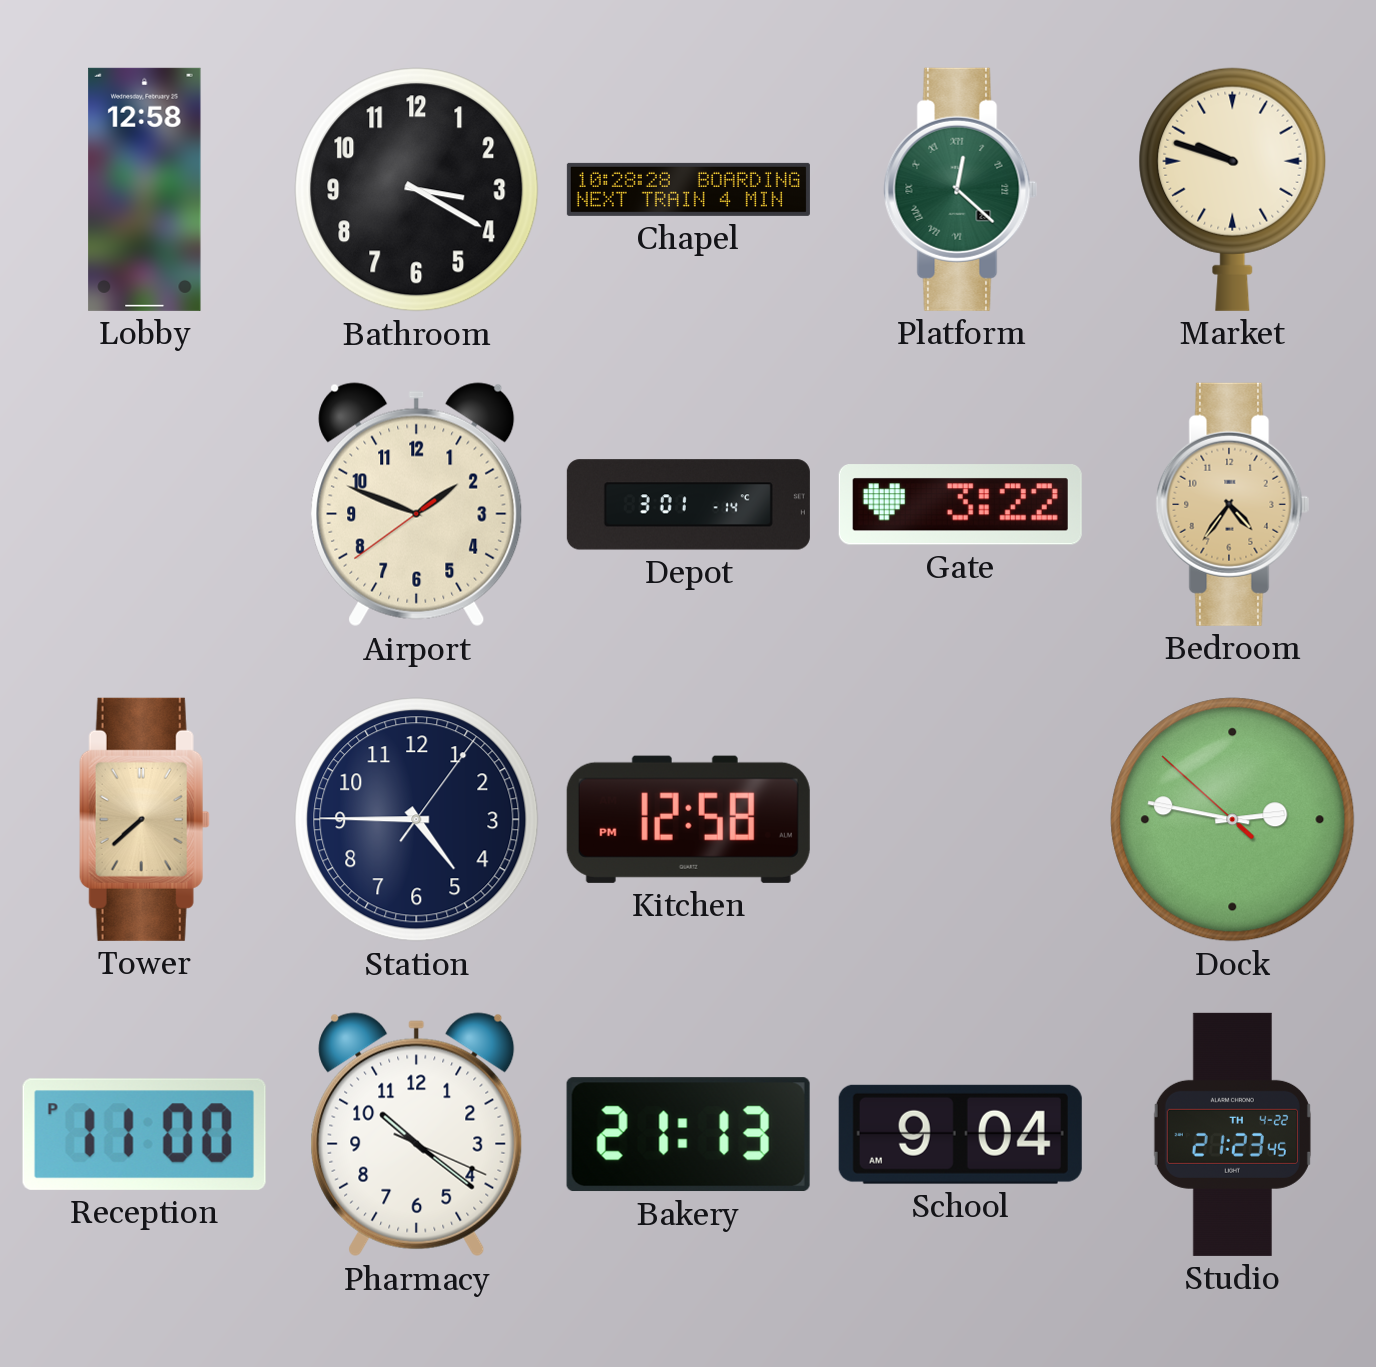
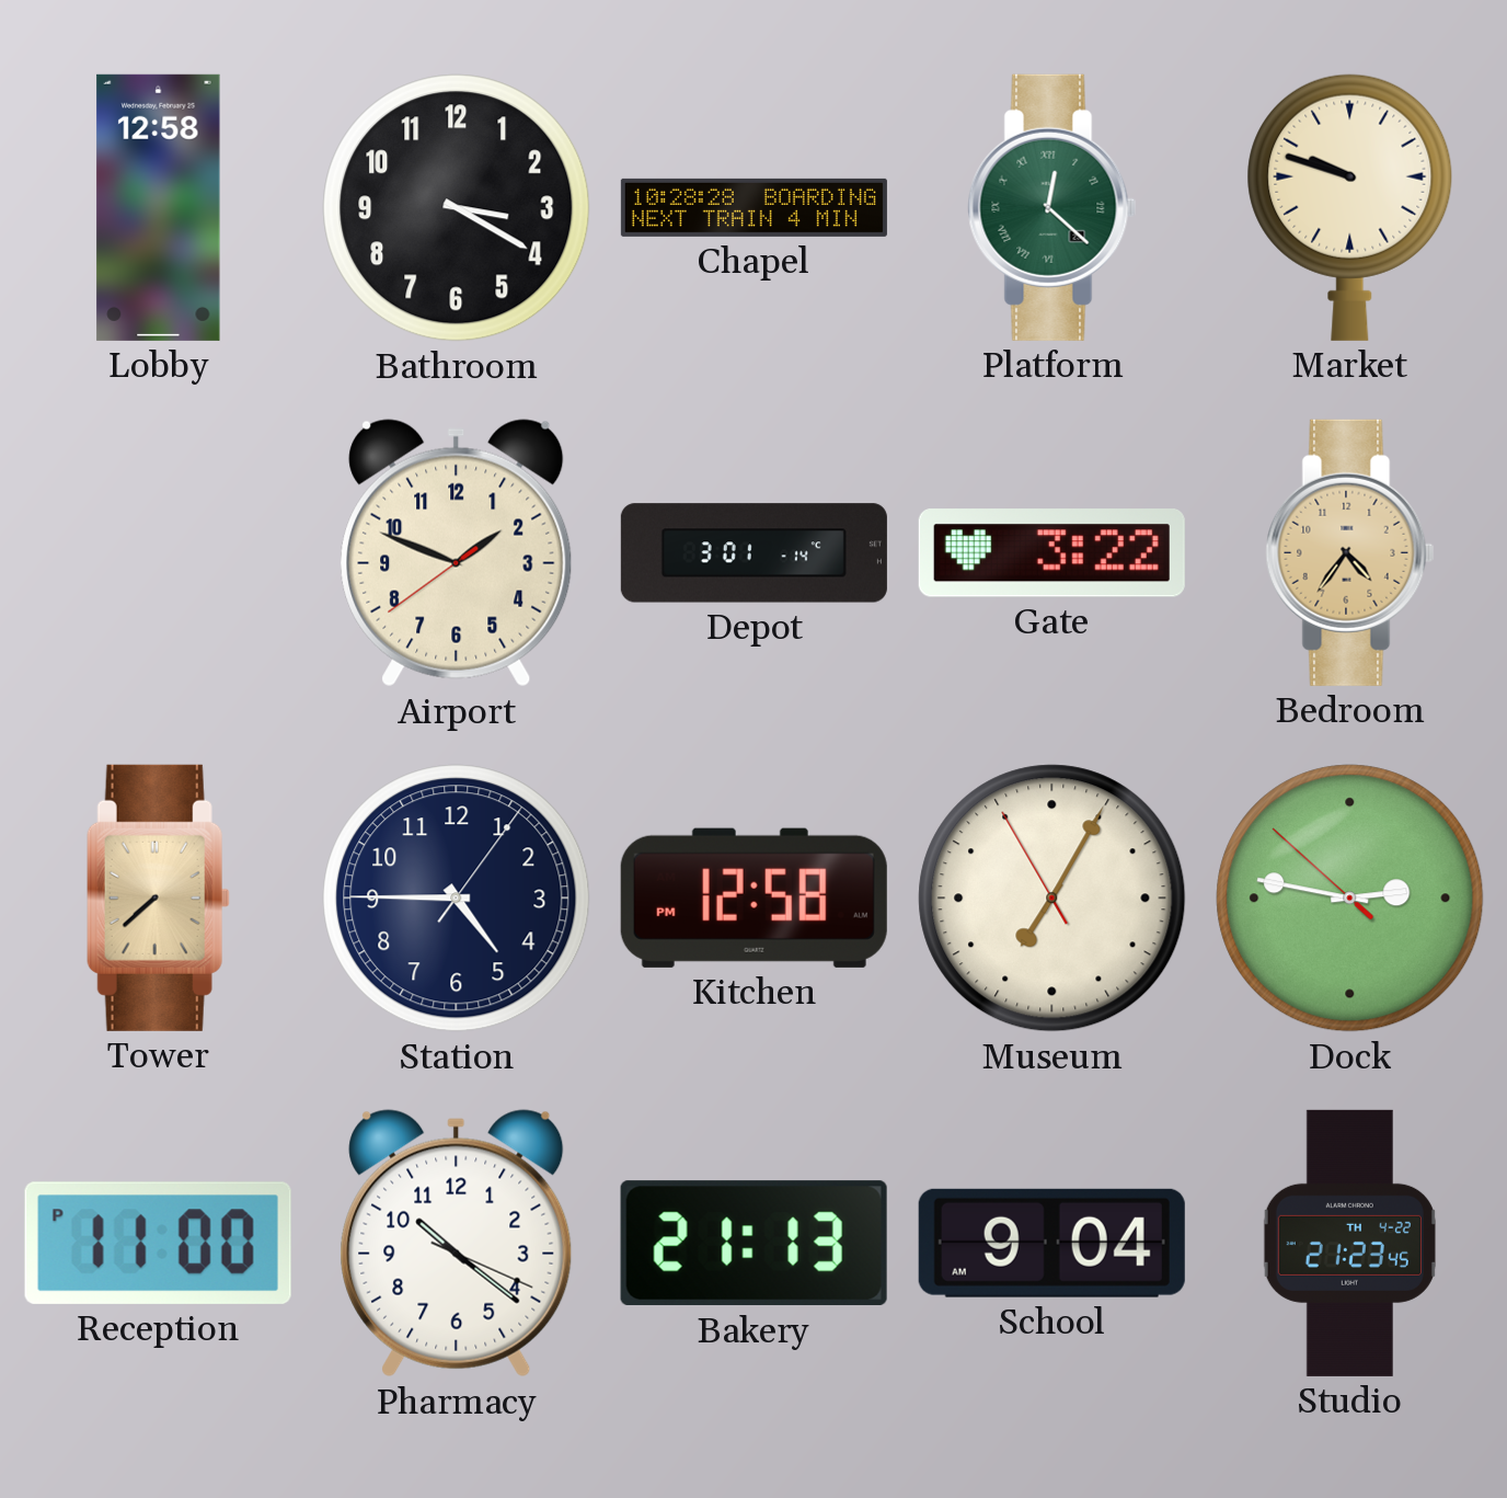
Museum: none -> 7:04 (1052, 899)
